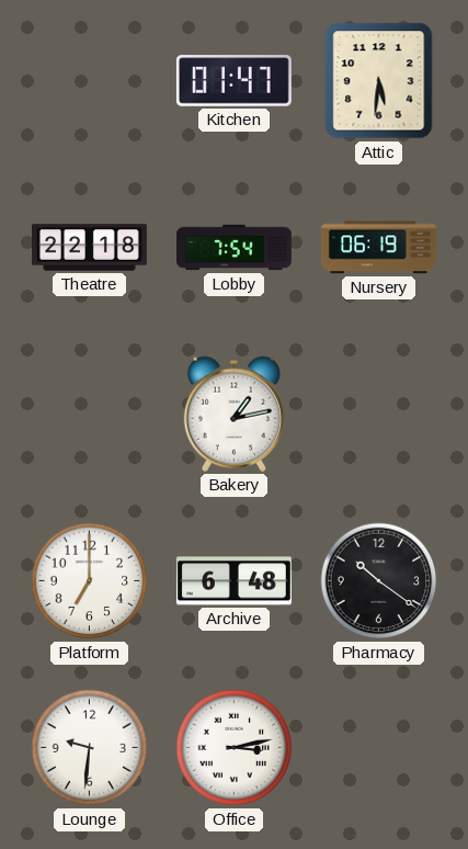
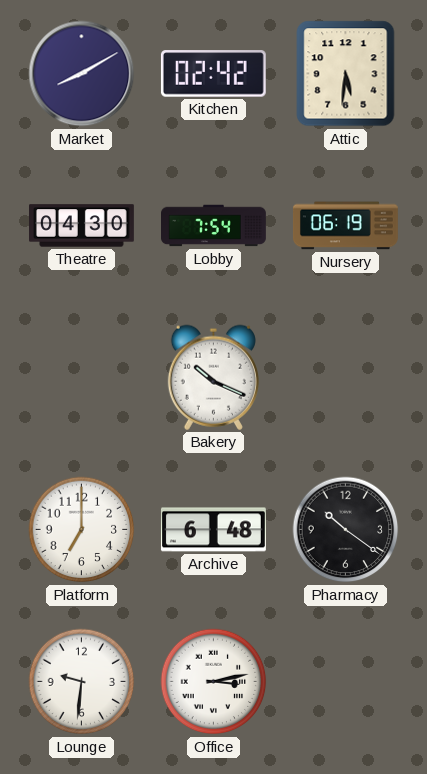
Market: none -> 8:10 (82, 74)
Kitchen: 01:47 -> 02:42 (213, 74)
Theatre: 22:18 -> 04:30 (82, 226)
Bakery: 1:13 -> 10:19 (213, 377)
